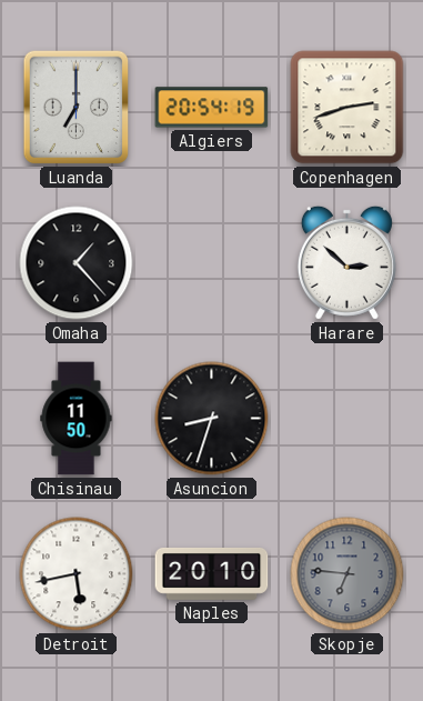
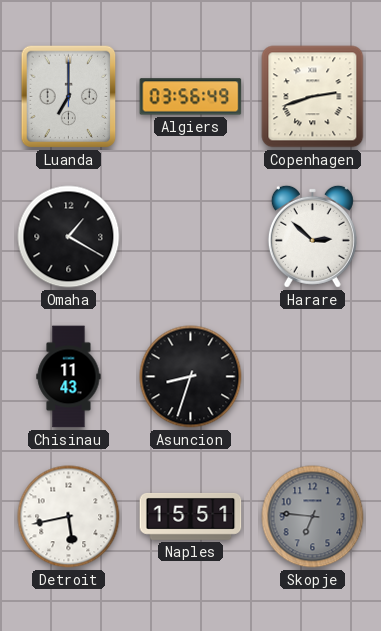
Algiers: 20:54 -> 03:56 (191, 97)
Omaha: 1:23 -> 1:20 (69, 237)
Chisinau: 11:50 -> 11:43 (69, 377)
Naples: 20:10 -> 15:51 (191, 516)
